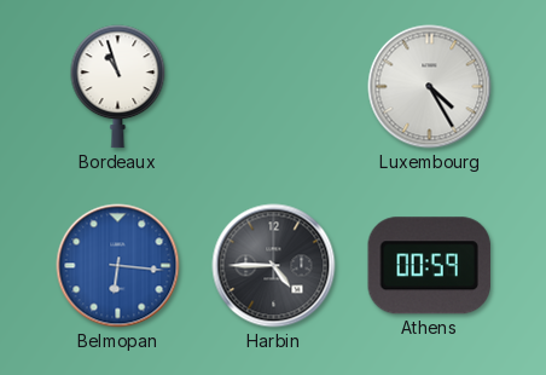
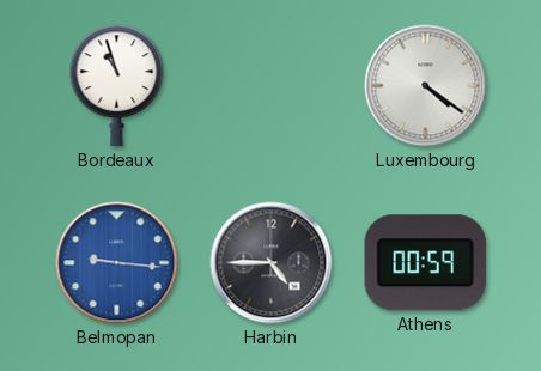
Luxembourg: 4:25 -> 4:21 (426, 86)
Belmopan: 6:16 -> 9:16 (117, 263)
